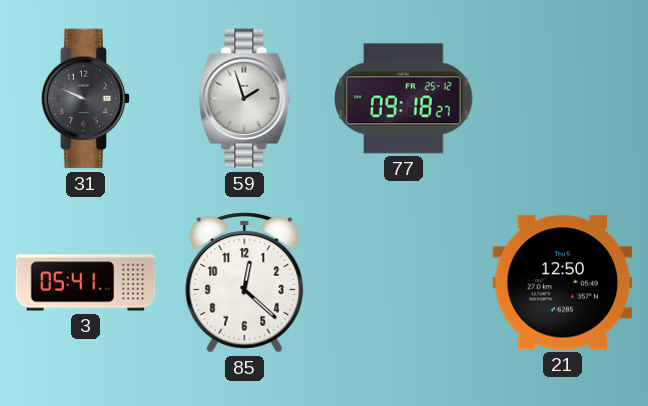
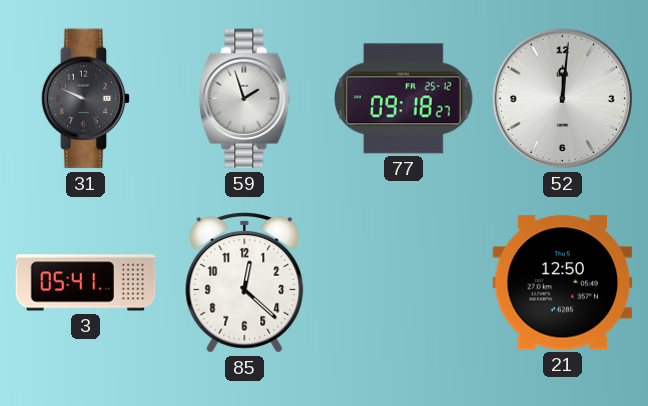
52: none -> 12:01 (562, 98)
